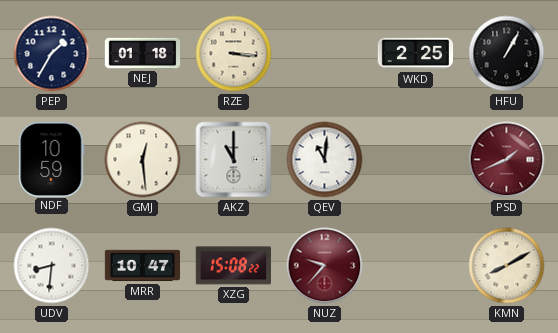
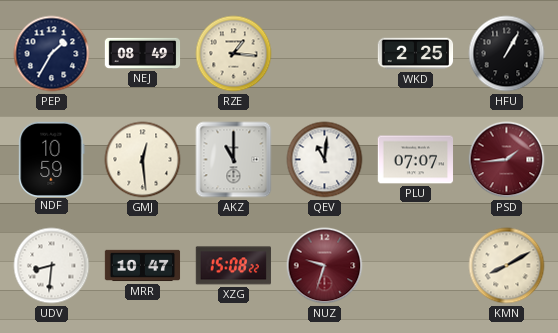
NEJ: 01:18 -> 08:49 (143, 53)
RZE: 3:16 -> 1:16 (234, 54)
PLU: none -> 07:07 (416, 160)
PSD: 1:41 -> 1:44 (507, 160)
NUZ: 9:37 -> 9:33 (325, 266)
